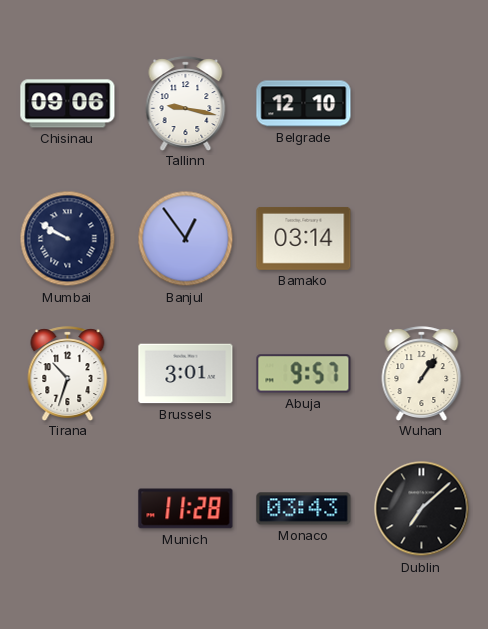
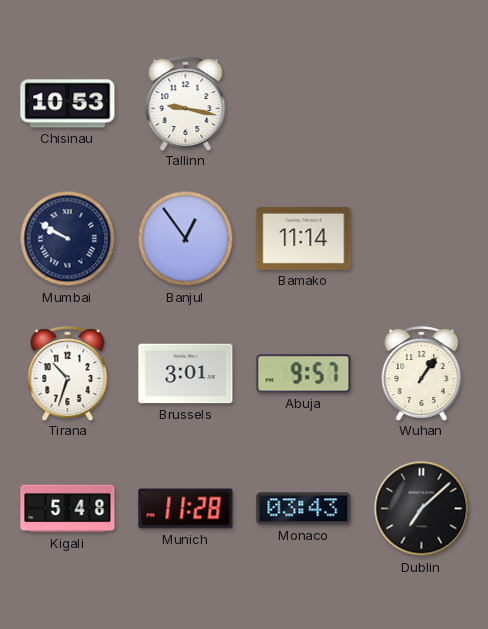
Chisinau: 09:06 -> 10:53 (68, 104)
Belgrade: 12:10 -> none (304, 104)
Bamako: 03:14 -> 11:14 (304, 238)
Kigali: none -> 5:48 (68, 509)
